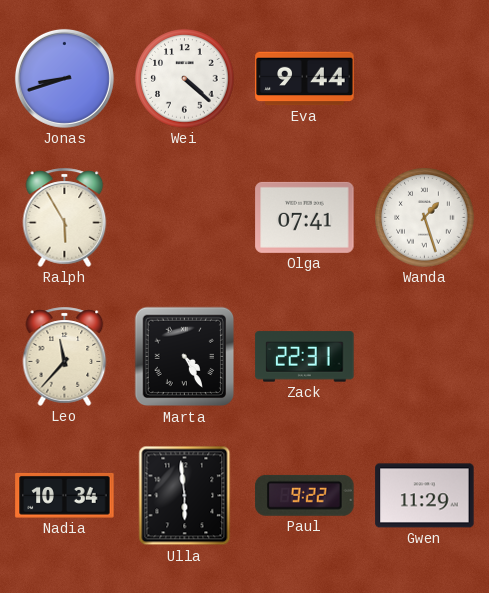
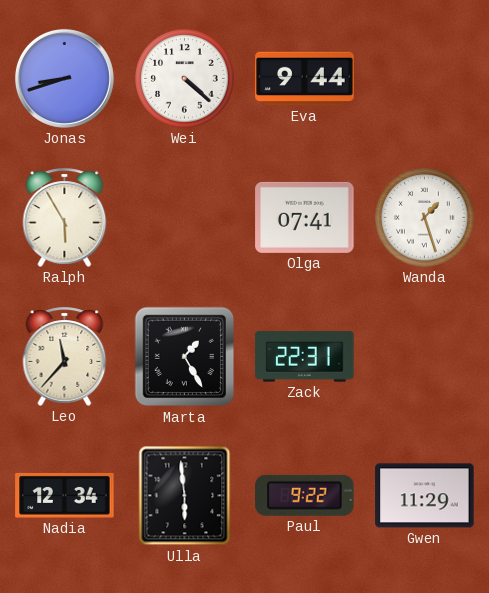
Marta: 4:25 -> 1:25 (185, 357)
Nadia: 10:34 -> 12:34 (65, 495)
